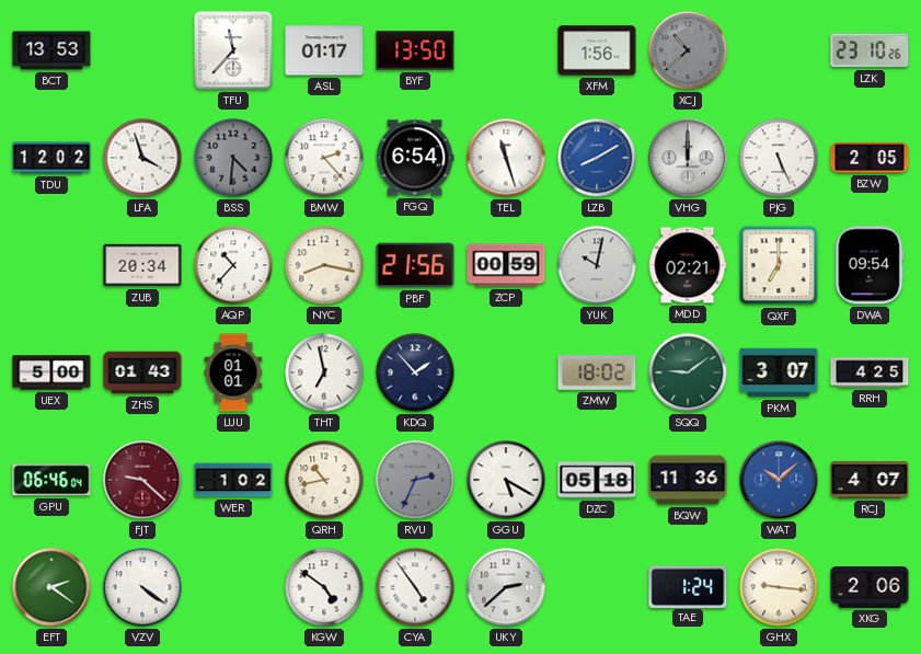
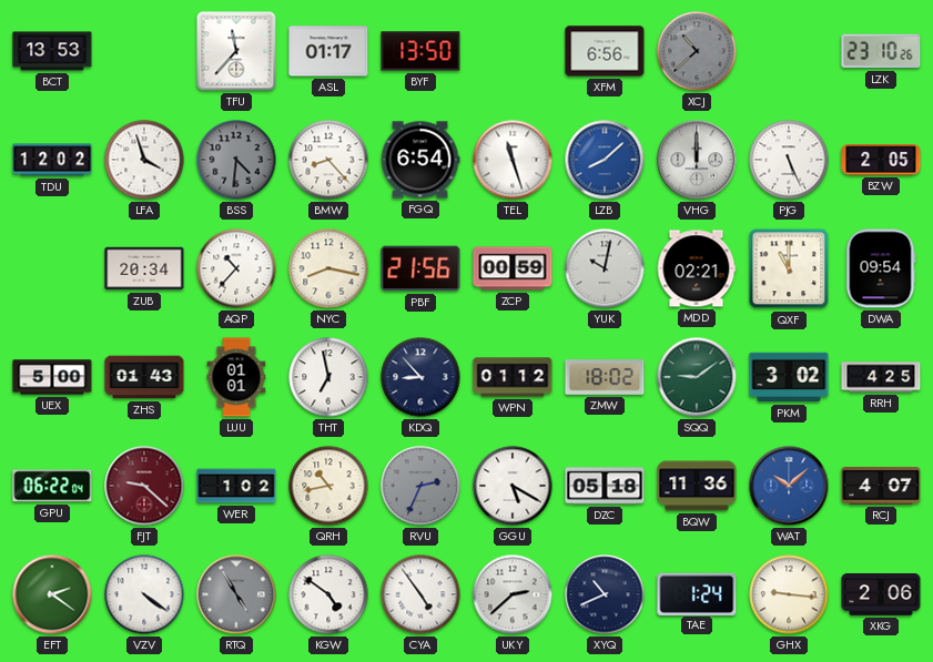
XFM: 1:56 -> 6:56 (605, 51)
BMW: 2:23 -> 8:23 (328, 160)
LZB: 8:10 -> 8:08 (605, 160)
QXF: 7:00 -> 11:00 (789, 268)
KDQ: 1:53 -> 8:53 (420, 377)
WPN: none -> 01:12 (513, 377)
PKM: 3:07 -> 3:02 (789, 377)
GPU: 06:46 -> 06:22 (52, 486)
RTQ: none -> 4:55 (236, 594)
XYQ: none -> 10:41 (605, 594)
